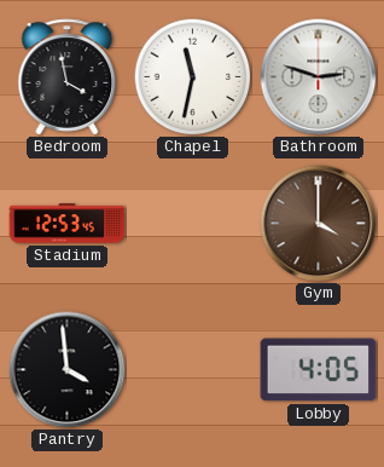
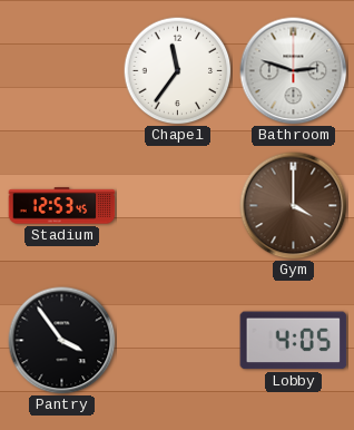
Bedroom: 3:58 -> none (68, 77)
Chapel: 11:32 -> 11:36 (177, 70)
Pantry: 3:59 -> 3:54 (62, 341)
